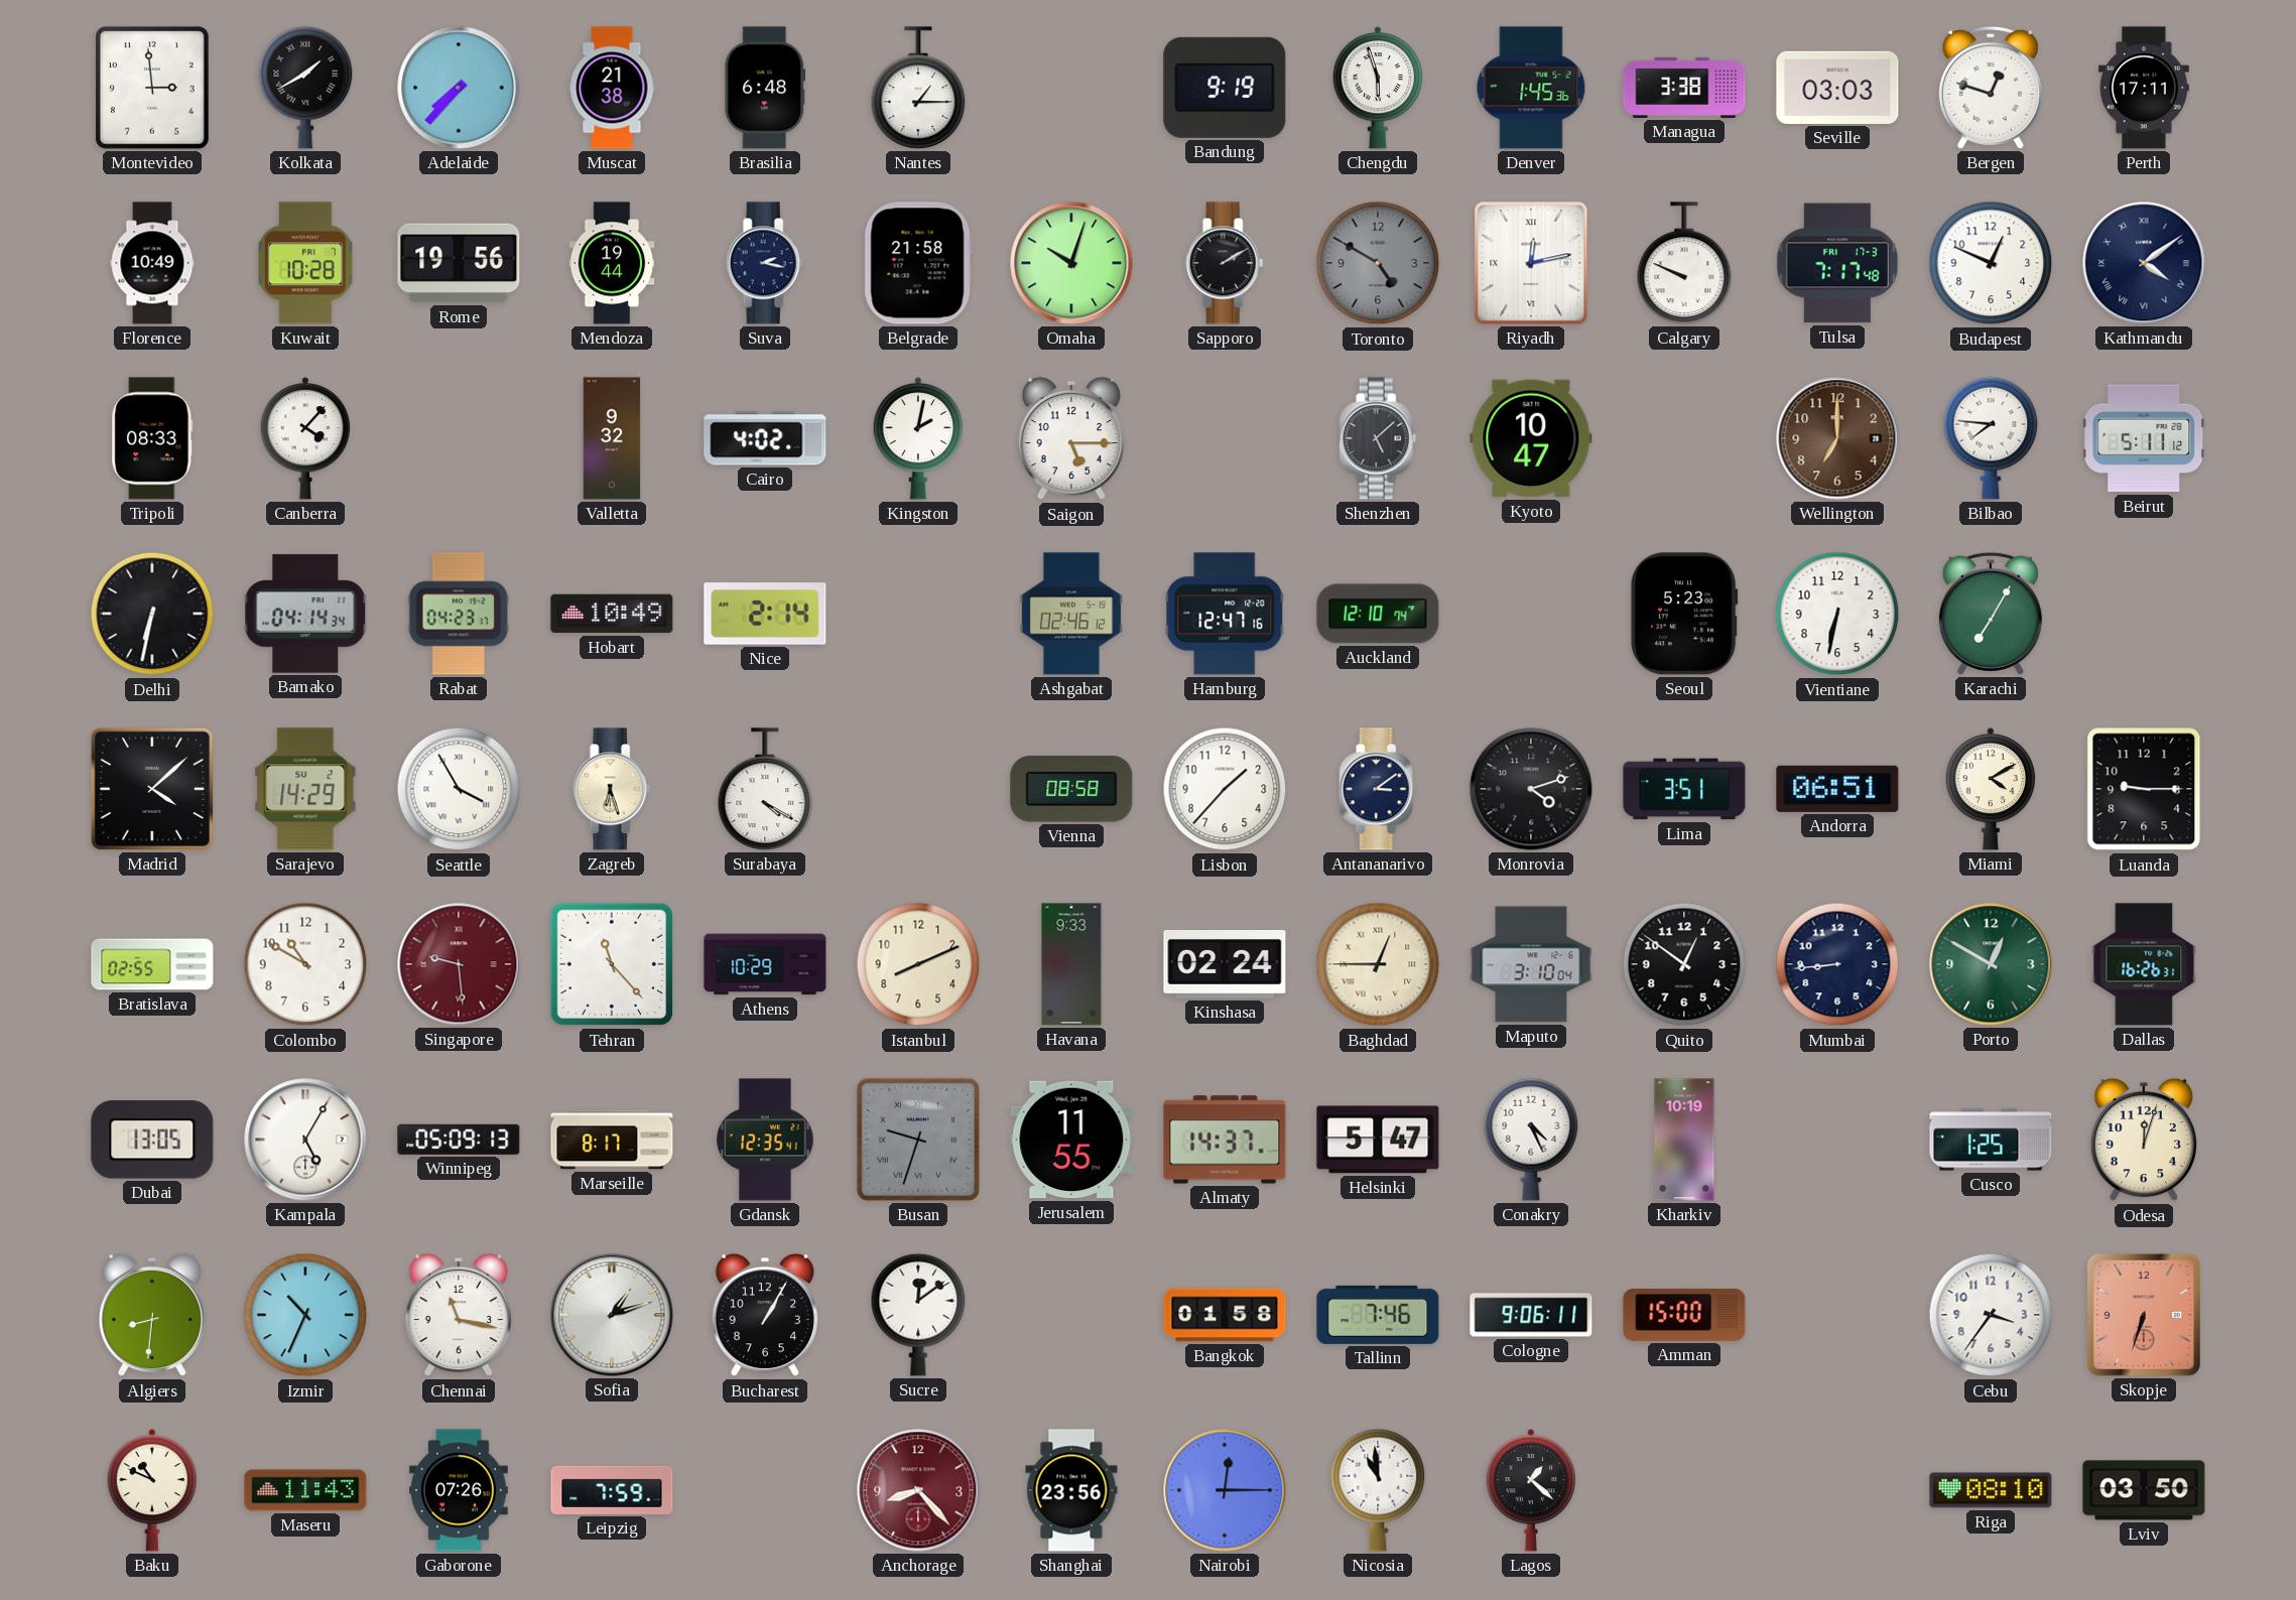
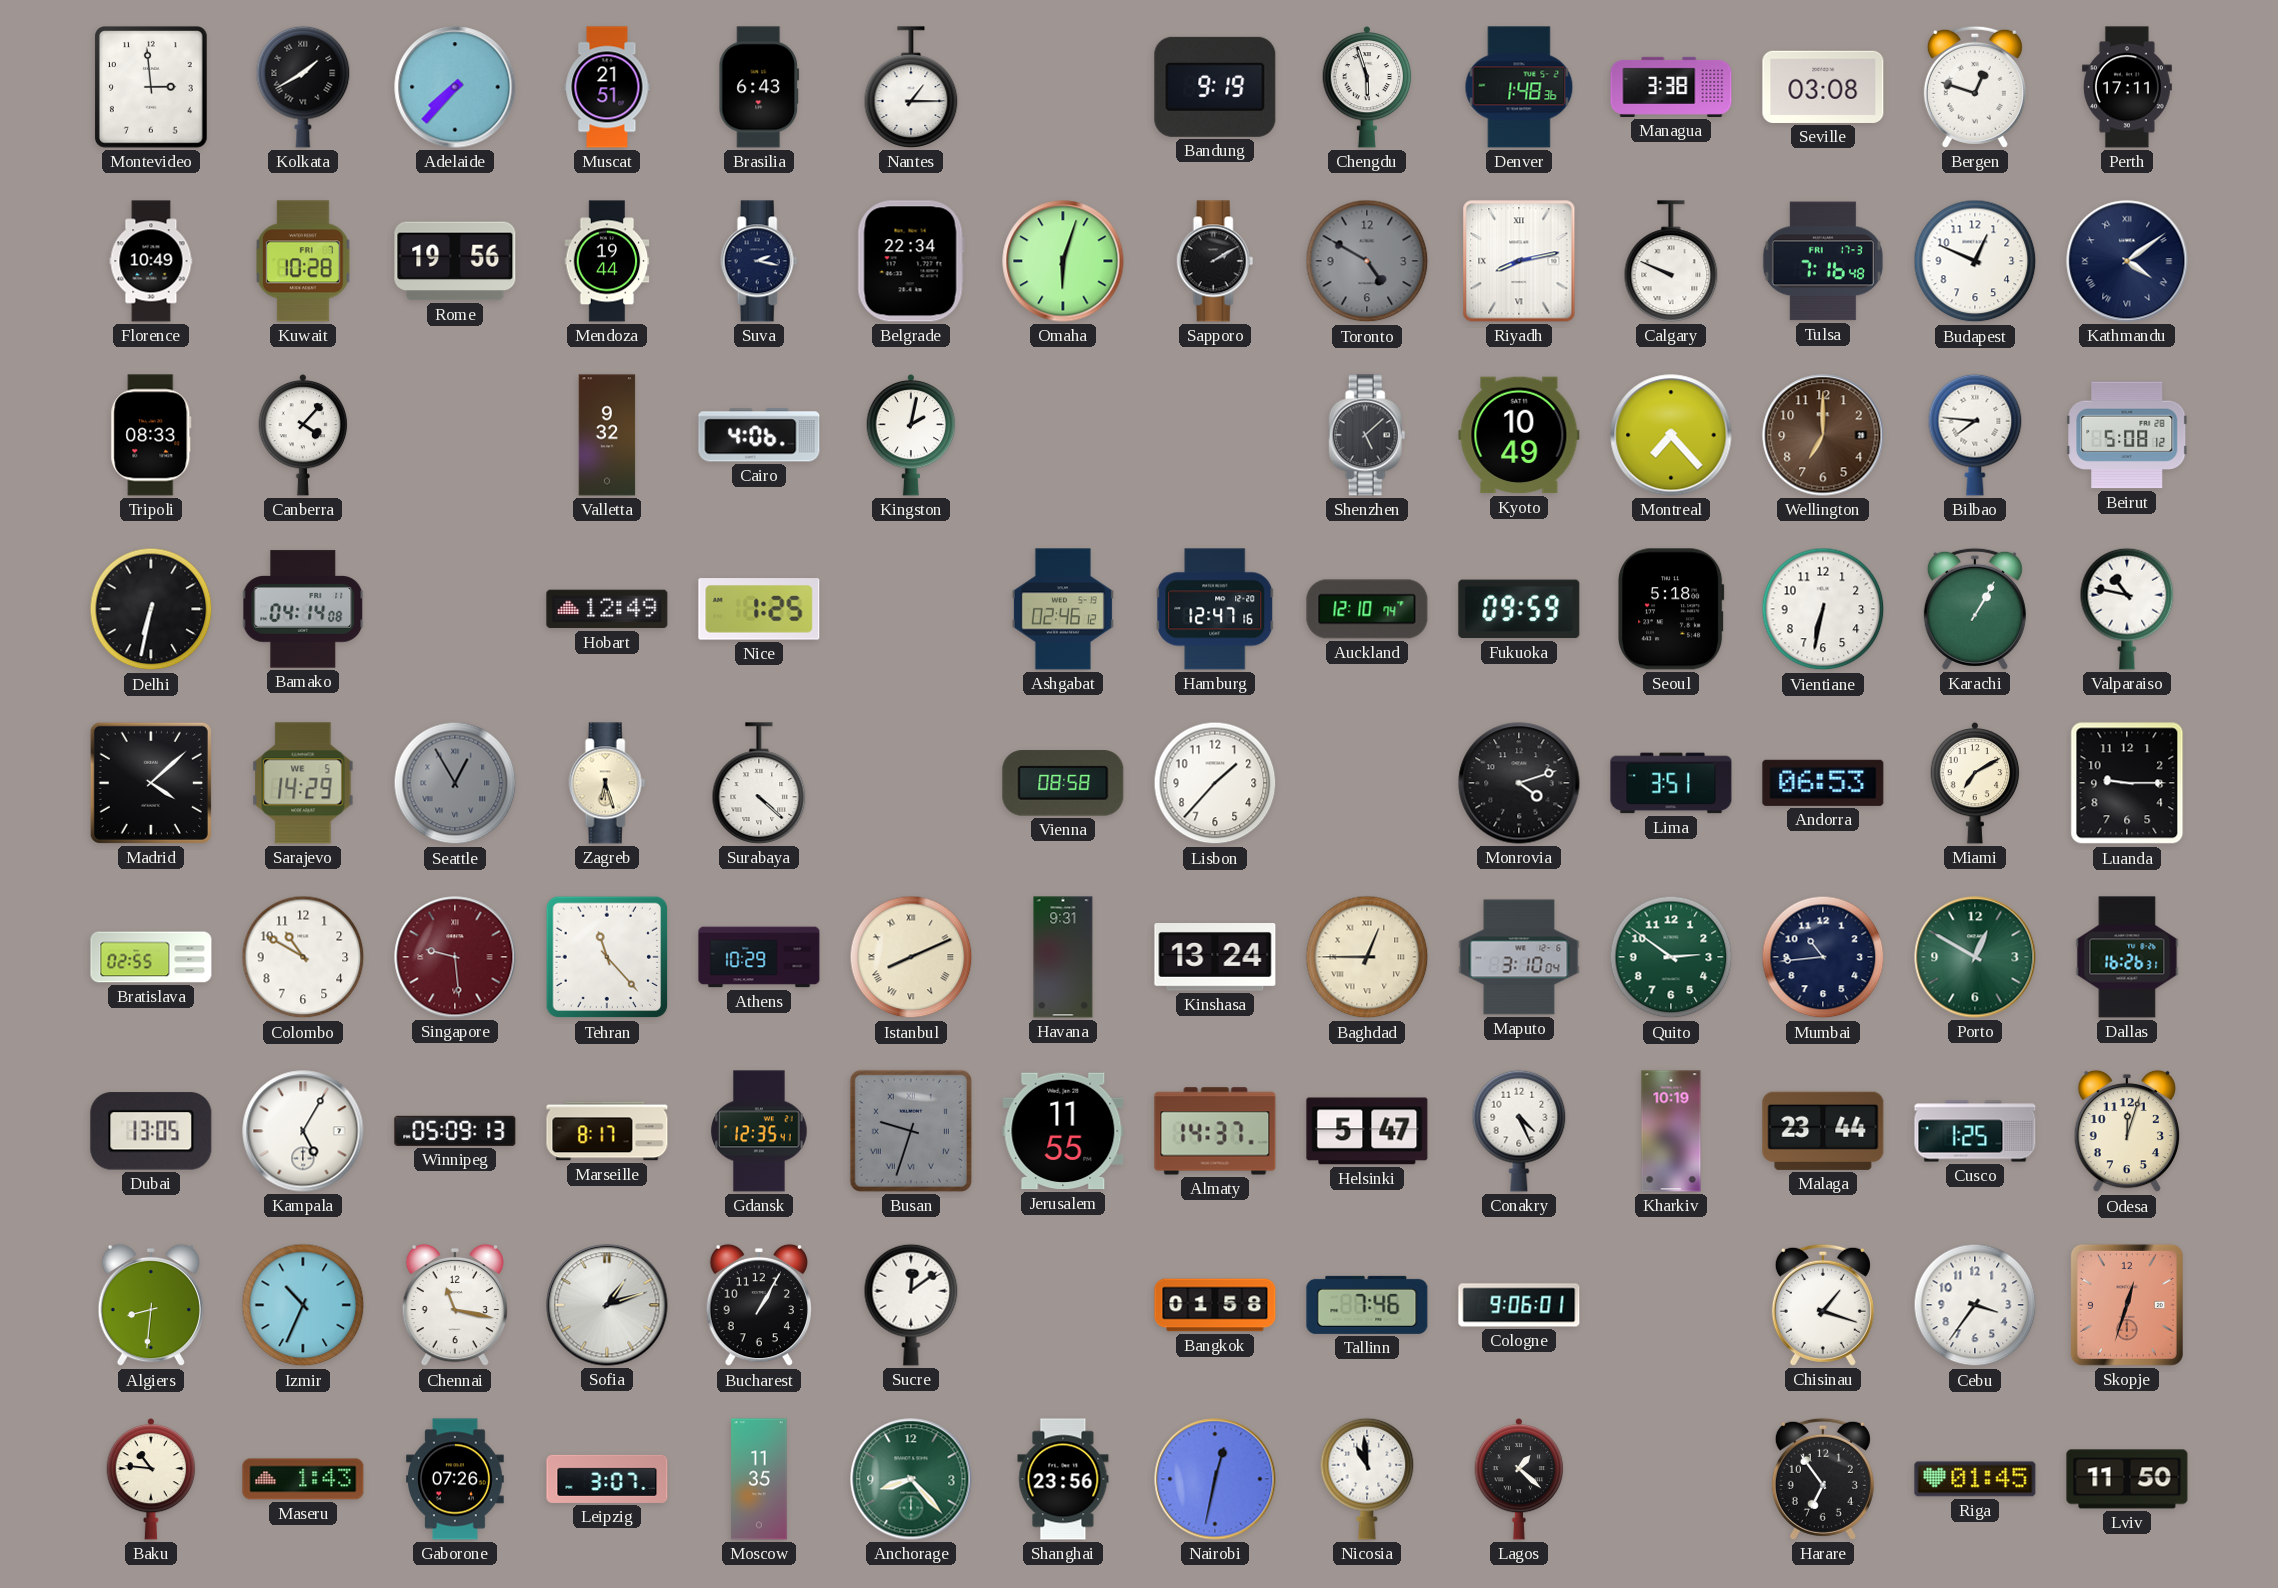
Muscat: 21:38 -> 21:51 (607, 87)
Brasilia: 6:48 -> 6:43 (759, 87)
Denver: 1:45 -> 1:48 (1519, 87)
Seville: 03:03 -> 03:08 (1823, 87)
Belgrade: 21:58 -> 22:34 (911, 261)
Omaha: 10:03 -> 6:03 (1063, 261)
Riyadh: 12:13 -> 8:13 (1519, 261)
Tulsa: 7:17 -> 7:16 (1823, 261)
Cairo: 4:02 -> 4:06 (759, 435)
Saigon: 5:15 -> none (1070, 438)
Kyoto: 10:47 -> 10:49 (1519, 435)
Montreal: none -> 7:23 (1671, 435)
Beirut: 5:11 -> 5:08 (2127, 435)
Bamako: 04:14:34 -> 04:14:08 (303, 609)
Rabat: 04:23 -> none (459, 614)
Hobart: 10:49 -> 12:49 (607, 609)
Nice: 2:14 -> 1:25 (759, 609)
Fukuoka: none -> 09:59 (1519, 609)
Seoul: 5:23 -> 5:18 (1671, 609)
Karachi: 7:05 -> 1:05 (1975, 609)
Valparaiso: none -> 10:47 (2127, 609)
Sarajevo date: SU 2 -> WE 5 (303, 783)
Seattle: 3:55 -> 12:55 (455, 783)
Seattle dial: white -> grey (455, 783)
Surabaya: 4:20 -> 4:22 (759, 783)
Antananarivo: 3:09 -> none (1378, 789)
Andorra: 06:51 -> 06:53 (1823, 783)
Miami: 4:10 -> 7:10 (1975, 783)
Istanbul numerals: Arabic -> Roman (911, 957)
Havana: 9:33 -> 9:31 (1063, 957)
Kinshasa: 02:24 -> 13:24 (1215, 958)
Quito: 12:51 -> 2:51 (1671, 957)
Quito dial: black -> green (1671, 957)
Mumbai: 8:44 -> 10:44 (1823, 957)
Malaga: none -> 23:44 (1823, 1131)
Cologne: 9:06:11 -> 9:06:01 (1519, 1305)
Amman: 15:00 -> none (1684, 1315)
Chisinau: none -> 1:18 (1823, 1305)
Skopje: 6:33 -> 12:33 (2127, 1305)
Baku: 10:49 -> 10:46 (151, 1479)
Maseru: 11:43 -> 1:43 (303, 1479)
Leipzig: 7:59 -> 3:07 (607, 1479)
Moscow: none -> 11:35 (759, 1479)
Anchorage dial: burgundy -> green (911, 1479)
Nairobi: 12:15 -> 12:32 (1215, 1479)
Harare: none -> 6:54 (1823, 1479)
Riga: 08:10 -> 01:45 (1975, 1479)
Lviv: 03:50 -> 11:50 (2127, 1479)
